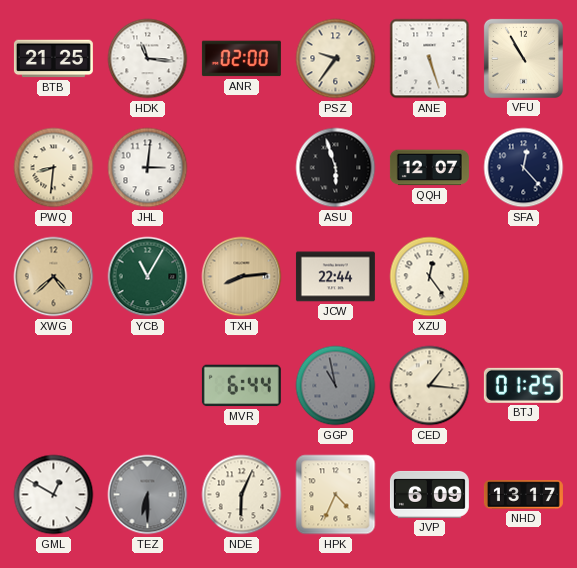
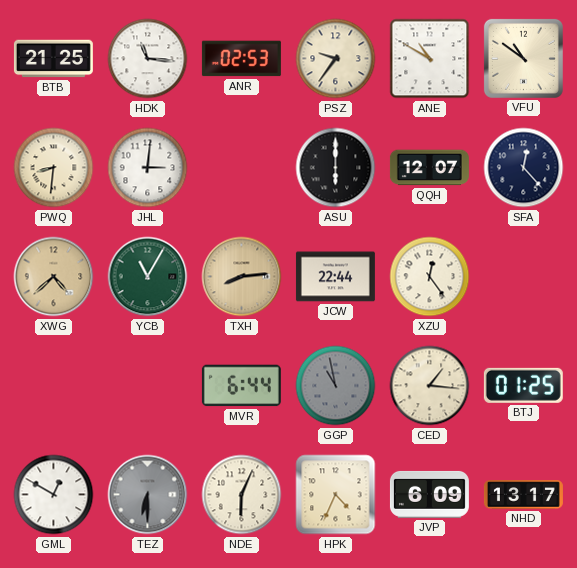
ANR: 02:00 -> 02:53 (241, 59)
ANE: 5:27 -> 10:50 (430, 59)
VFU: 10:55 -> 10:51 (523, 58)
ASU: 5:57 -> 6:00 (336, 168)
